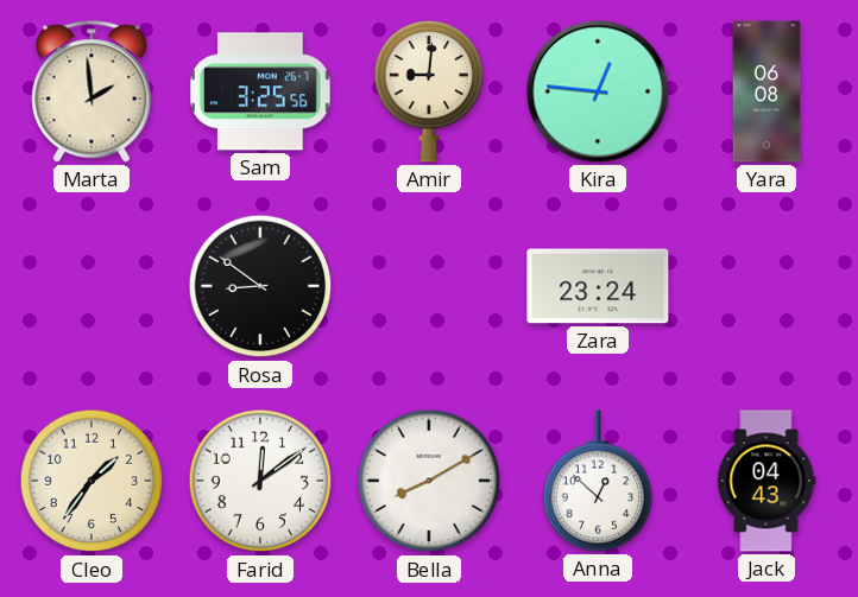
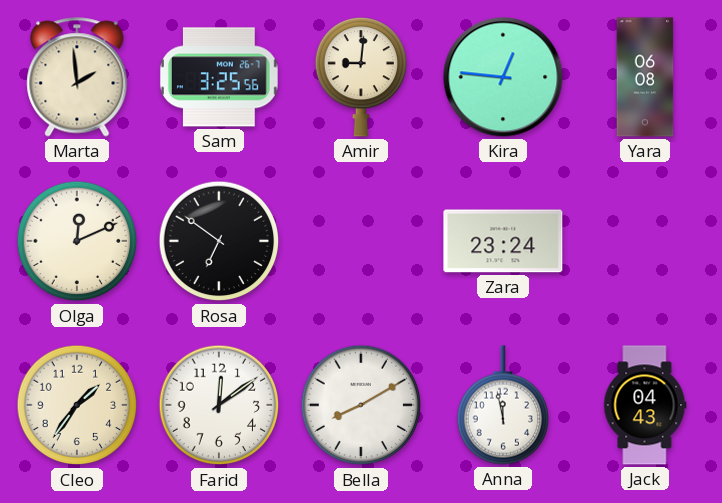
Olga: none -> 12:11 (77, 241)
Rosa: 8:51 -> 6:51 (219, 241)
Anna: 12:52 -> 11:58 (502, 405)
